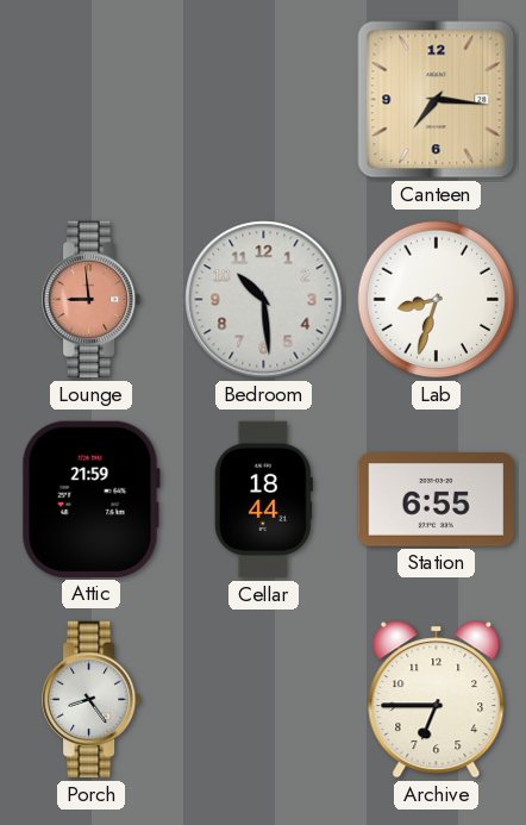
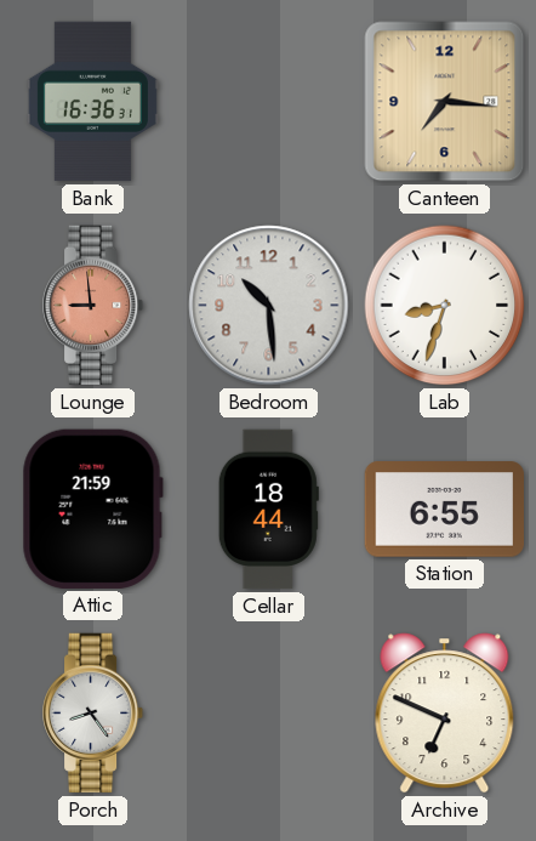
Bank: none -> 16:36 (92, 102)
Archive: 6:45 -> 6:49 (445, 714)
